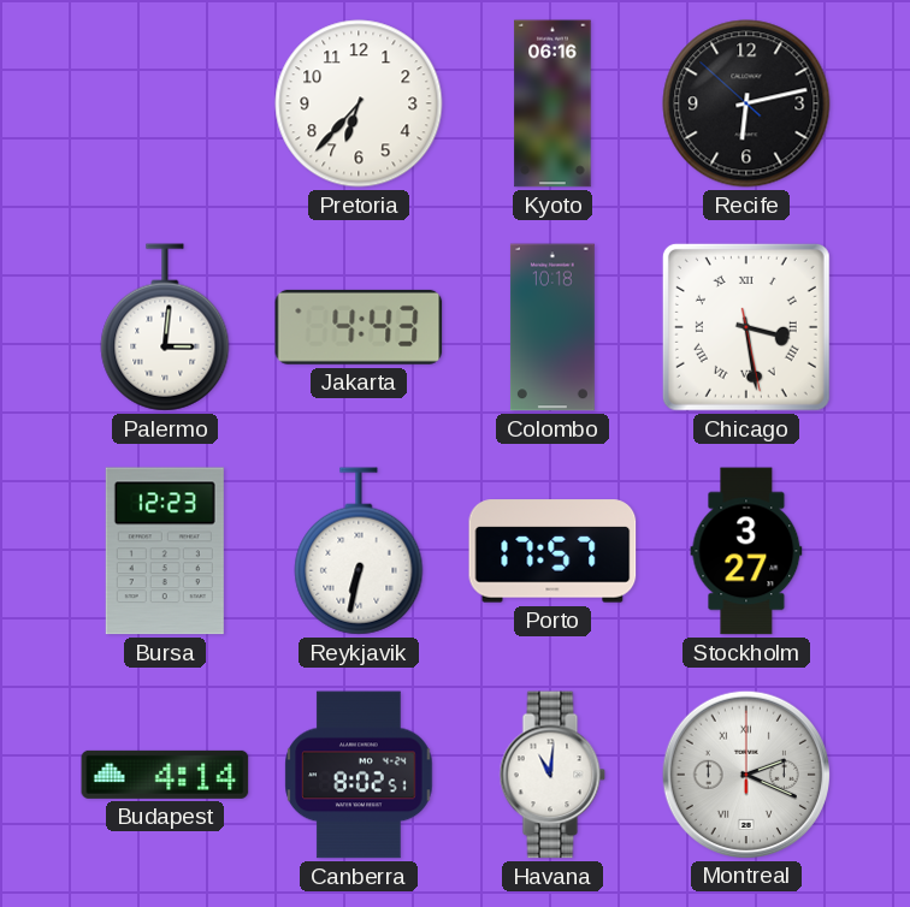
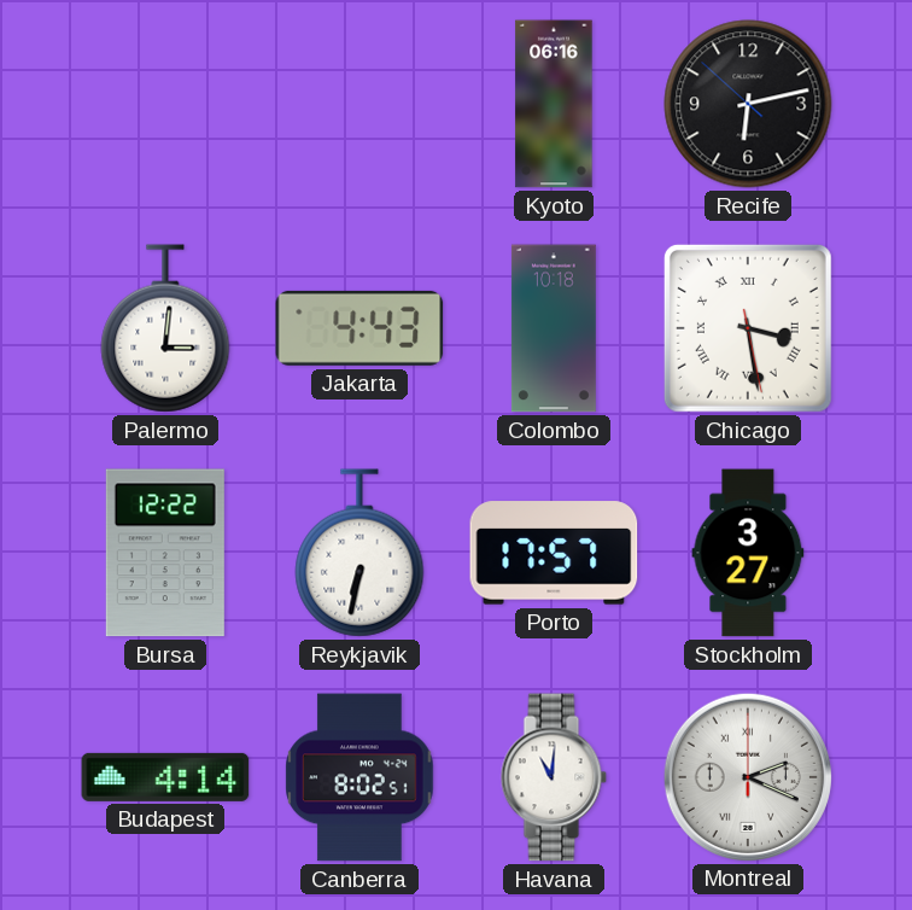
Pretoria: 6:37 -> none (359, 103)
Bursa: 12:23 -> 12:22 (165, 553)
